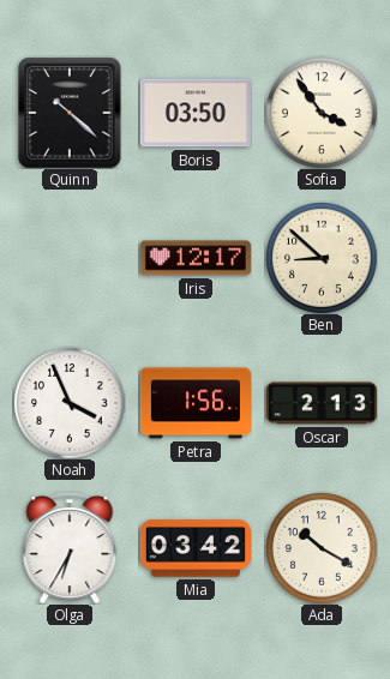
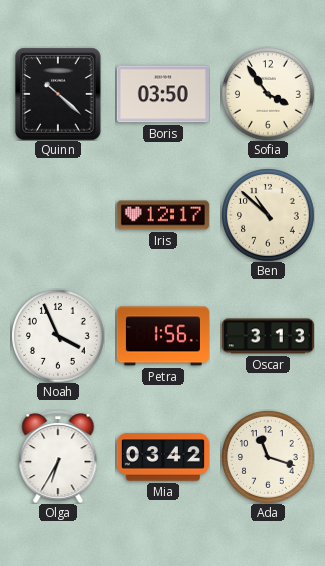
Ben: 8:52 -> 10:52 (268, 215)
Oscar: 2:13 -> 3:13 (268, 336)
Ada: 10:20 -> 11:18 (268, 457)
